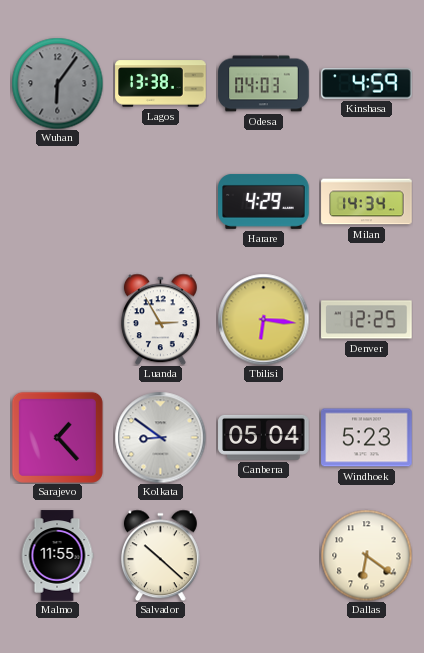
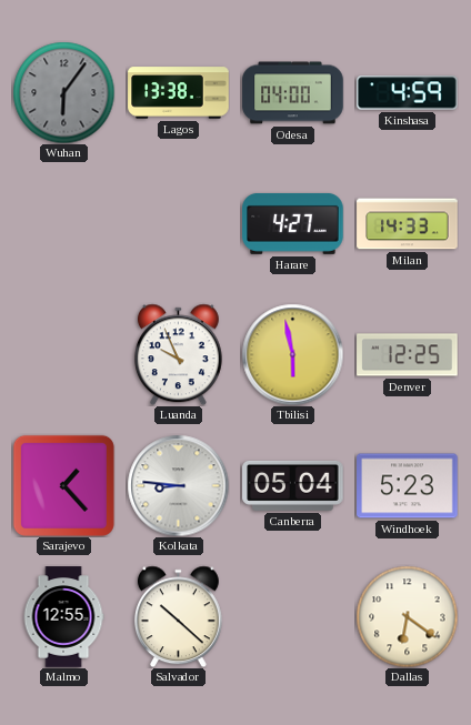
Odesa: 04:03 -> 04:00 (293, 93)
Harare: 4:29 -> 4:27 (293, 223)
Milan: 14:34 -> 14:33 (408, 224)
Luanda: 2:55 -> 9:56 (178, 354)
Tbilisi: 6:16 -> 5:58 (292, 354)
Kolkata: 8:51 -> 8:46 (178, 485)
Malmo: 11:55 -> 12:55 (63, 617)
